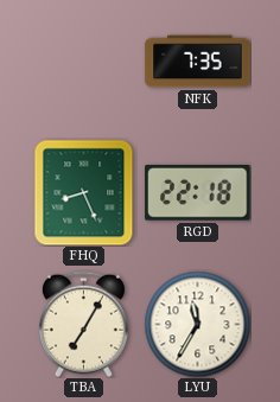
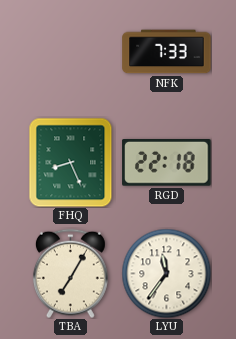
NFK: 7:35 -> 7:33 (167, 52)
LYU: 11:35 -> 11:36 (166, 273)
